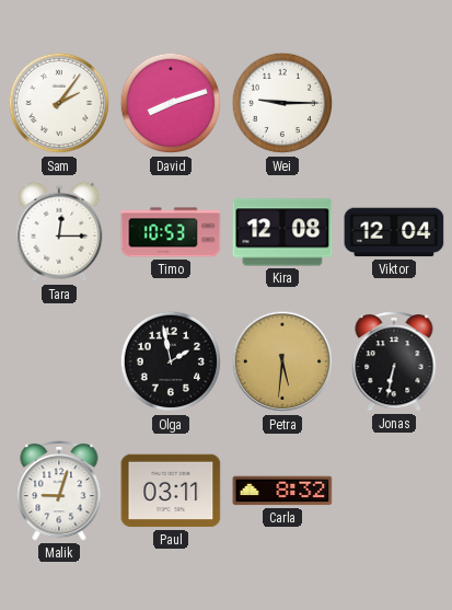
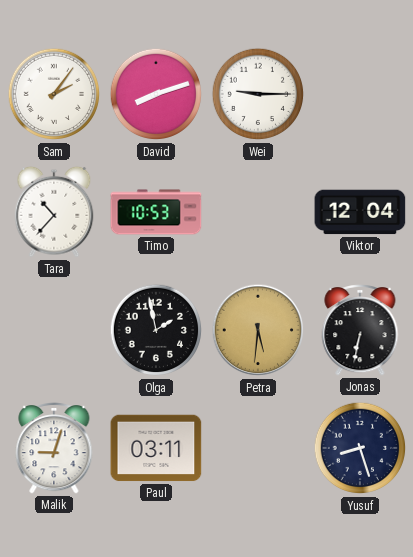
Tara: 12:15 -> 10:37 (54, 212)
Kira: 12:08 -> none (282, 232)
Carla: 8:32 -> none (282, 491)
Yusuf: none -> 8:27 (360, 448)
